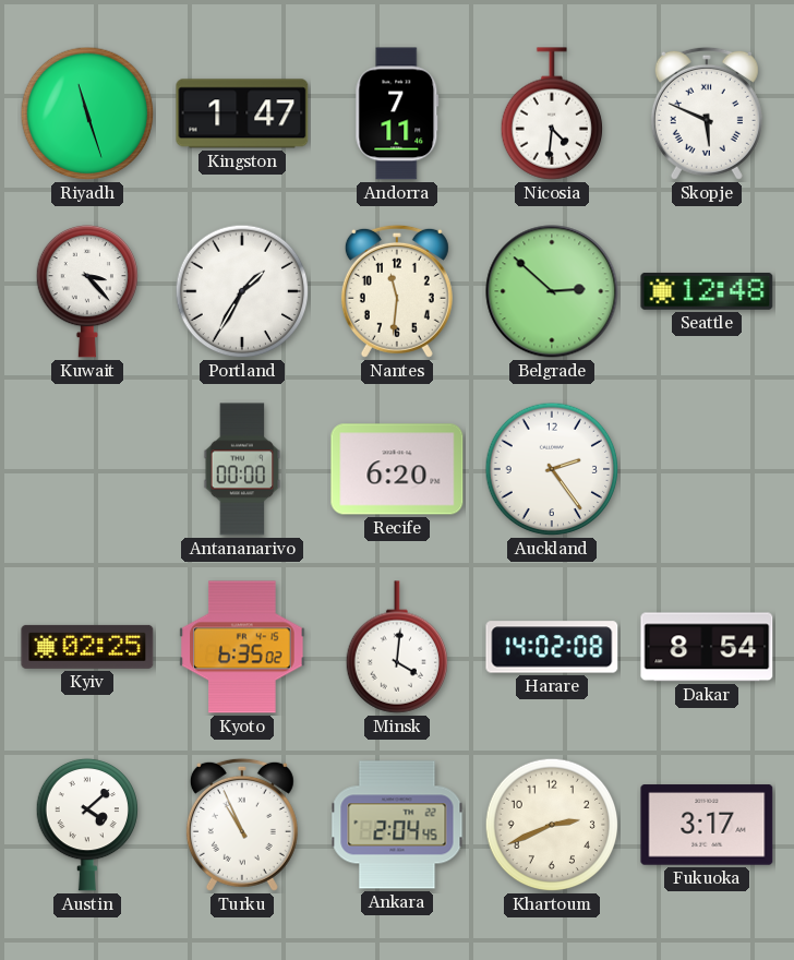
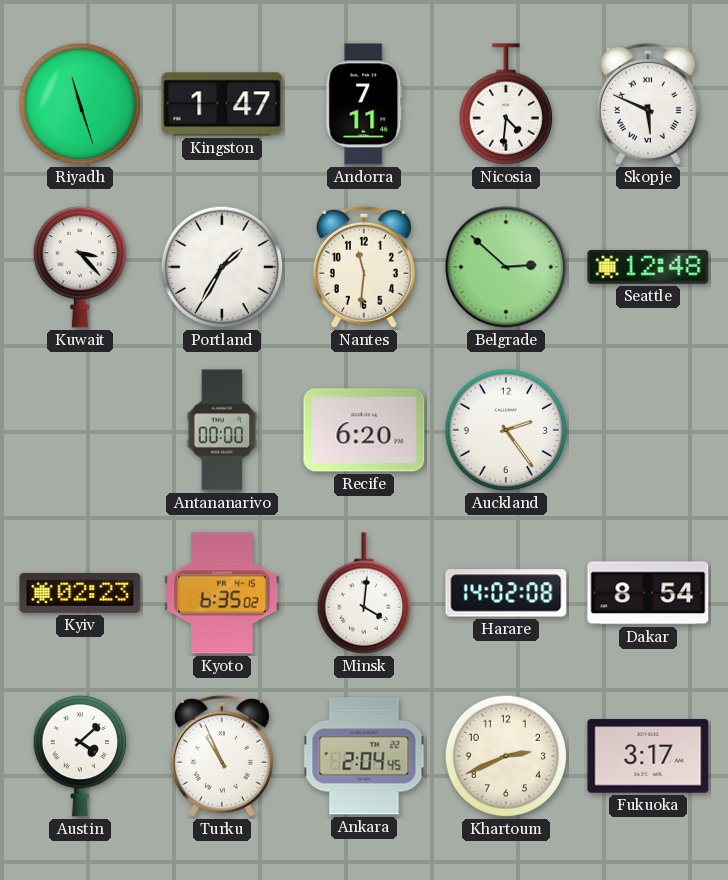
Kyiv: 02:25 -> 02:23 (80, 593)
